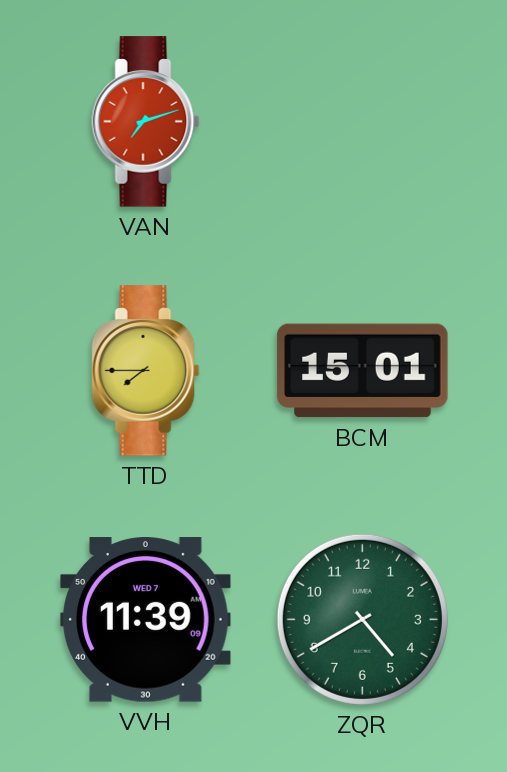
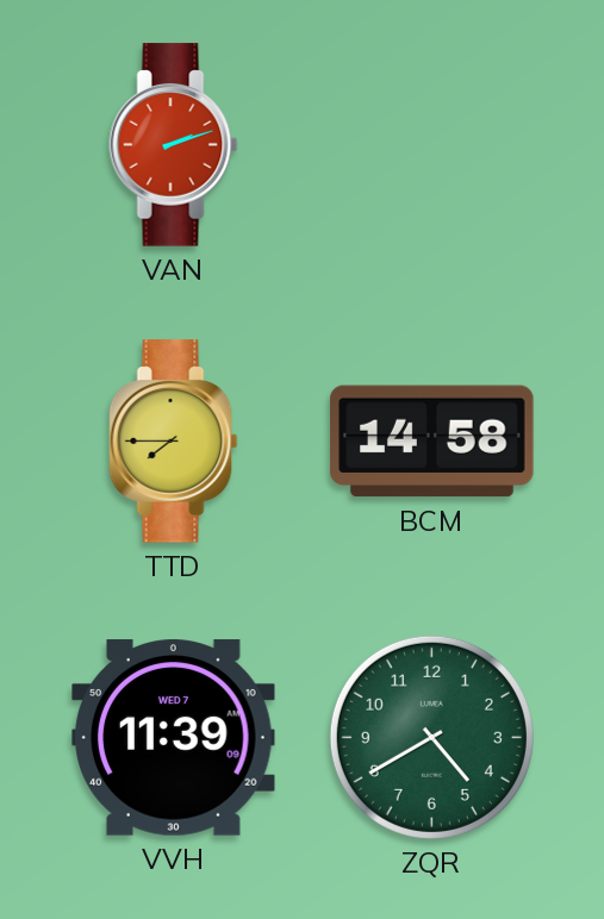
VAN: 7:12 -> 2:12 (174, 145)
BCM: 15:01 -> 14:58 (432, 442)
